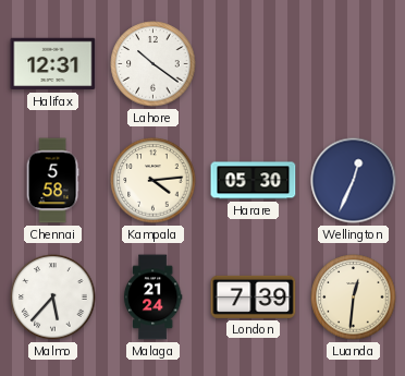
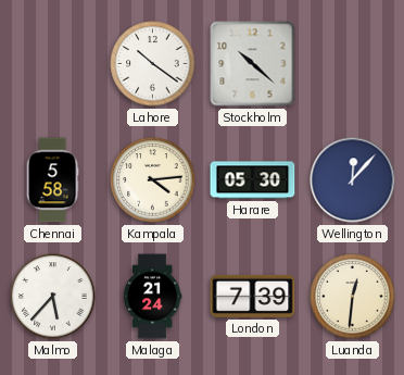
Halifax: 12:31 -> none (53, 64)
Stockholm: none -> 10:22 (253, 64)
Wellington: 12:34 -> 12:07 (353, 180)
